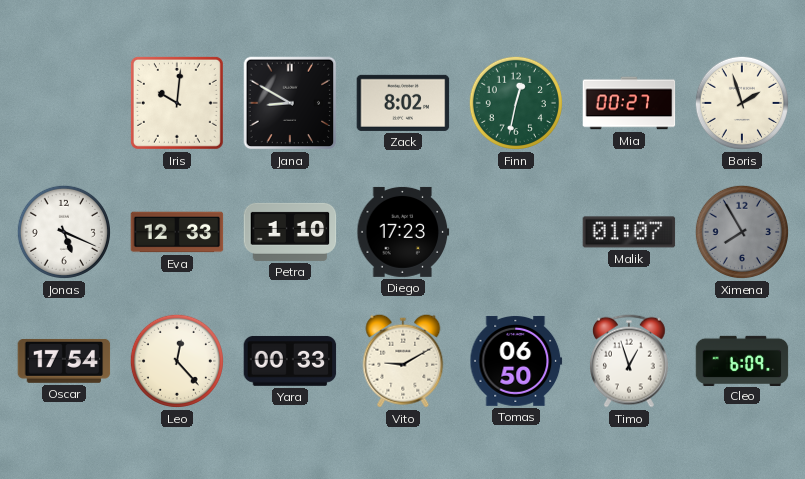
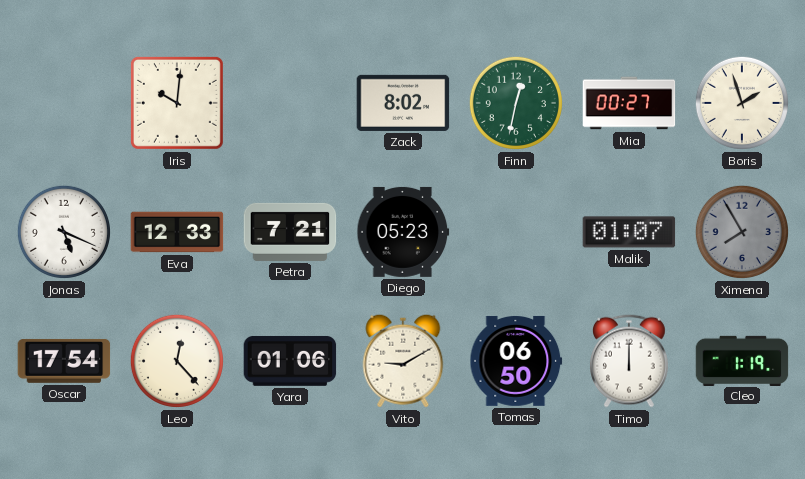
Jana: 8:50 -> none (290, 103)
Petra: 1:10 -> 7:21 (290, 232)
Diego: 17:23 -> 05:23 (403, 232)
Yara: 00:33 -> 01:06 (290, 361)
Timo: 12:57 -> 12:00 (630, 361)
Cleo: 6:09 -> 1:19 (742, 360)
